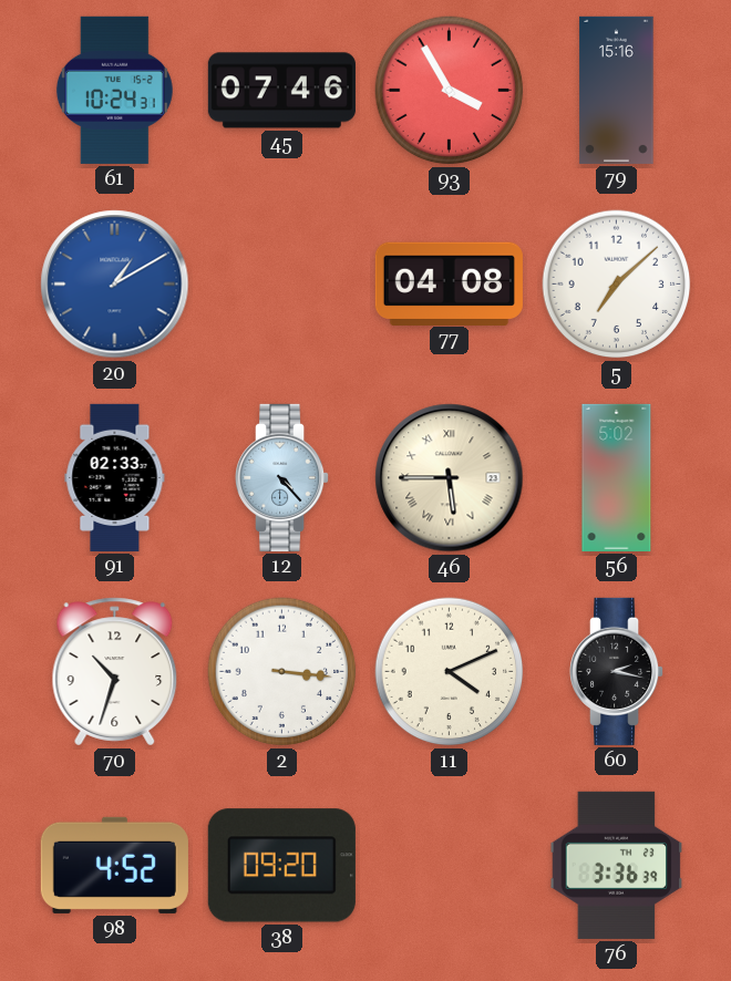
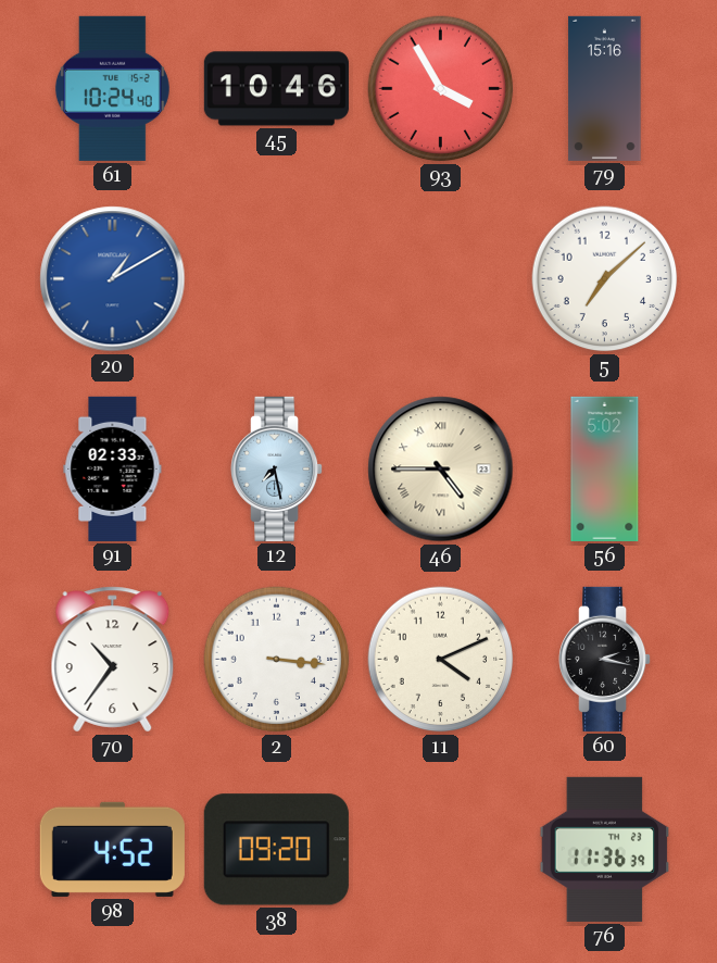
61: 10:24:31 -> 10:24:40 (112, 88)
45: 07:46 -> 10:46 (276, 89)
77: 04:08 -> none (449, 283)
12: 4:23 -> 7:28 (278, 468)
46: 5:45 -> 4:45 (441, 470)
70: 10:33 -> 10:36 (113, 660)
76: 3:36 -> 11:36 (605, 849)
